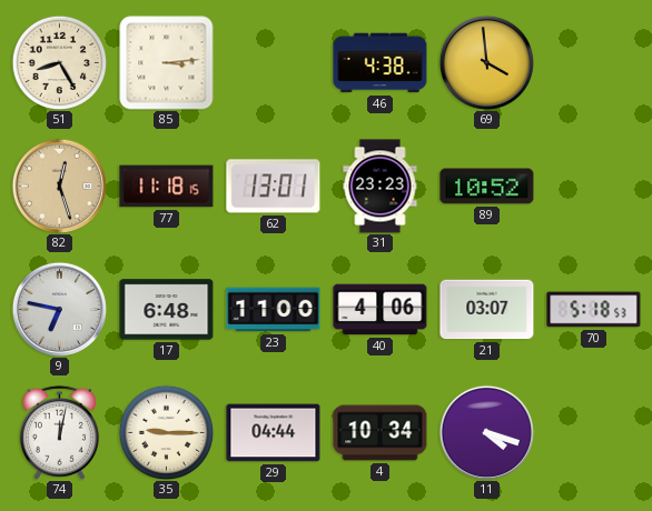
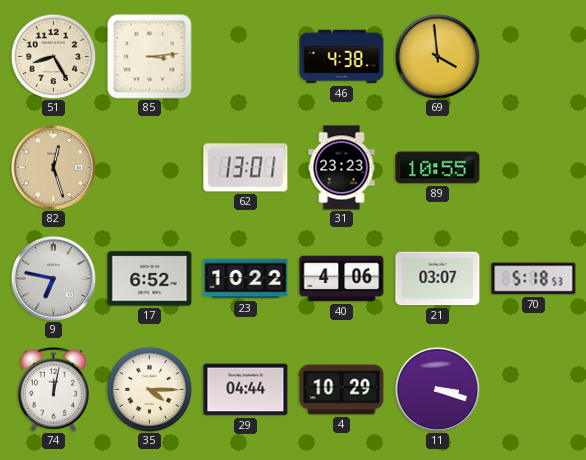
77: 11:18 -> none (167, 187)
89: 10:52 -> 10:55 (438, 168)
17: 6:48 -> 6:52 (150, 279)
23: 11:00 -> 10:22 (246, 279)
35: 9:15 -> 4:15 (149, 389)
4: 10:34 -> 10:29 (342, 390)
11: 4:18 -> 3:18 (437, 389)
